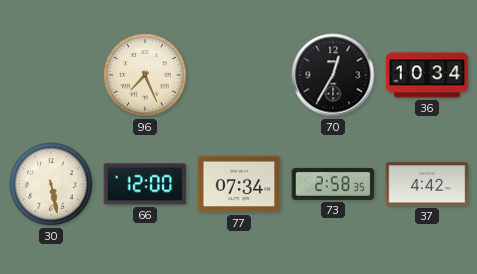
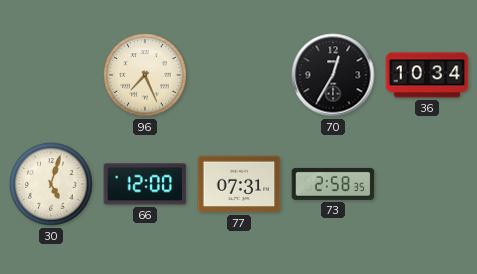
30: 5:28 -> 5:03 (51, 184)
77: 07:34 -> 07:31 (239, 184)
37: 4:42 -> none (427, 184)
